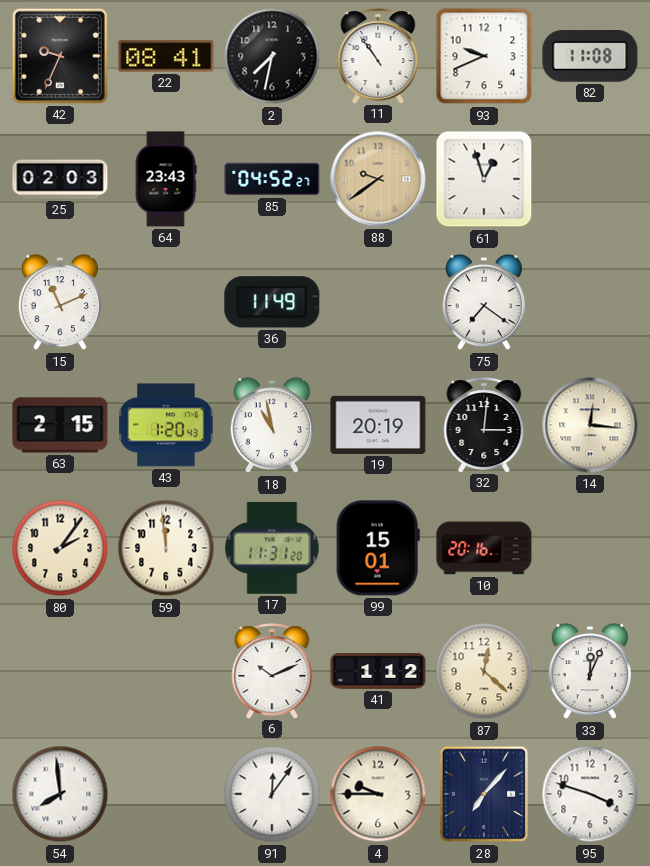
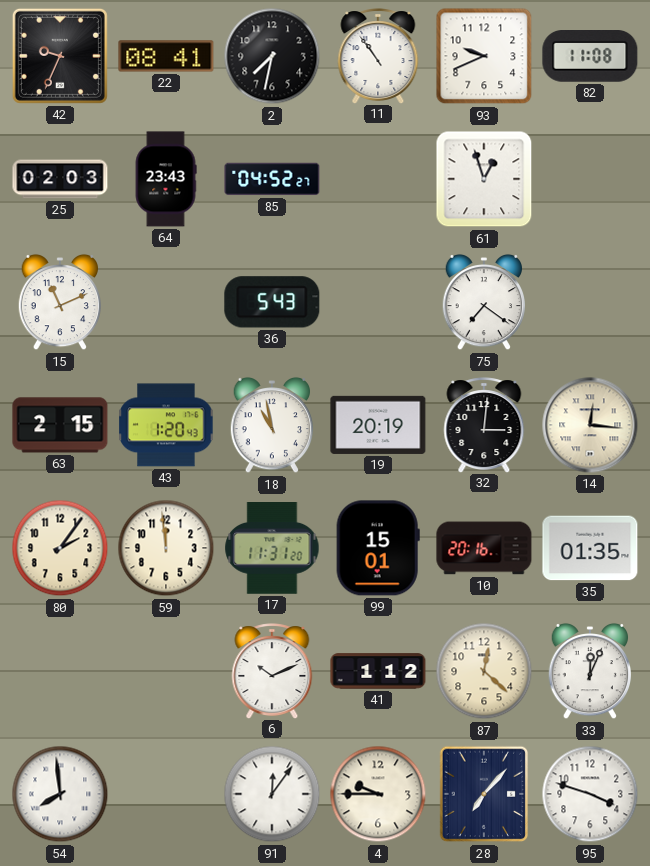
88: 9:39 -> none (378, 179)
36: 11:49 -> 5:43 (272, 302)
35: none -> 01:35 (590, 548)
